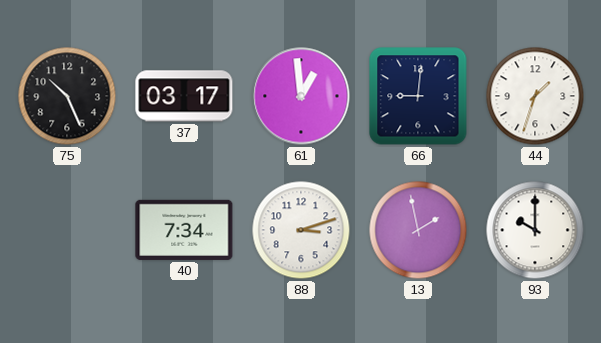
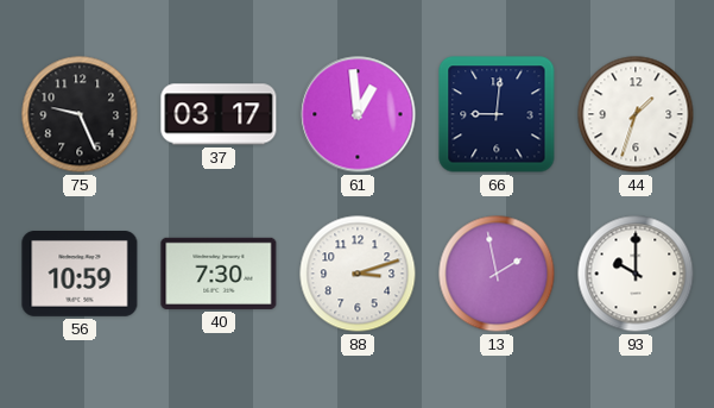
75: 10:26 -> 9:26 (80, 114)
56: none -> 10:59 (80, 275)
40: 7:34 -> 7:30 (219, 274)
